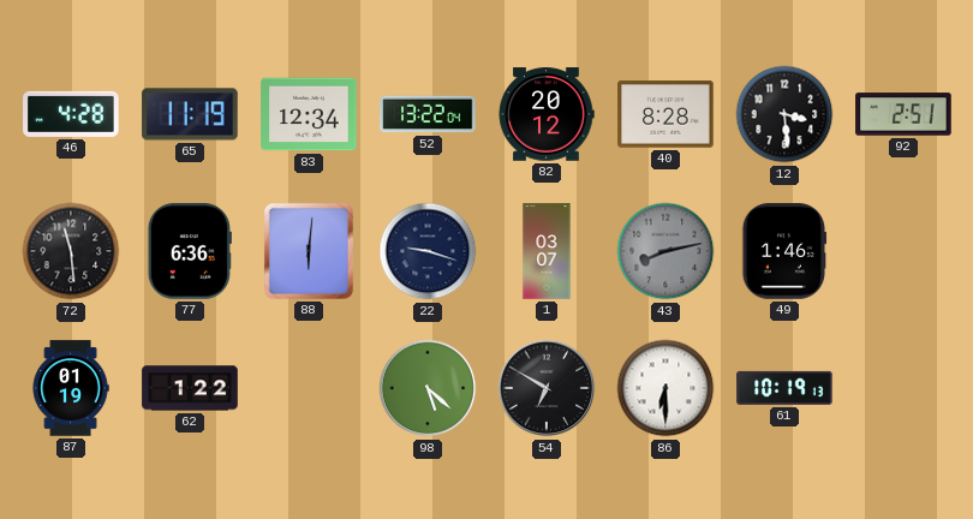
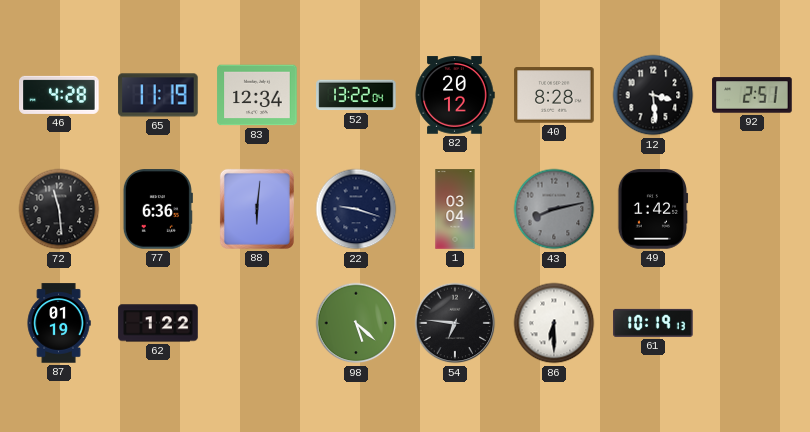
1: 03:07 -> 03:04 (455, 209)
49: 1:46 -> 1:42 (653, 209)
54: 6:50 -> 6:46 (455, 323)
